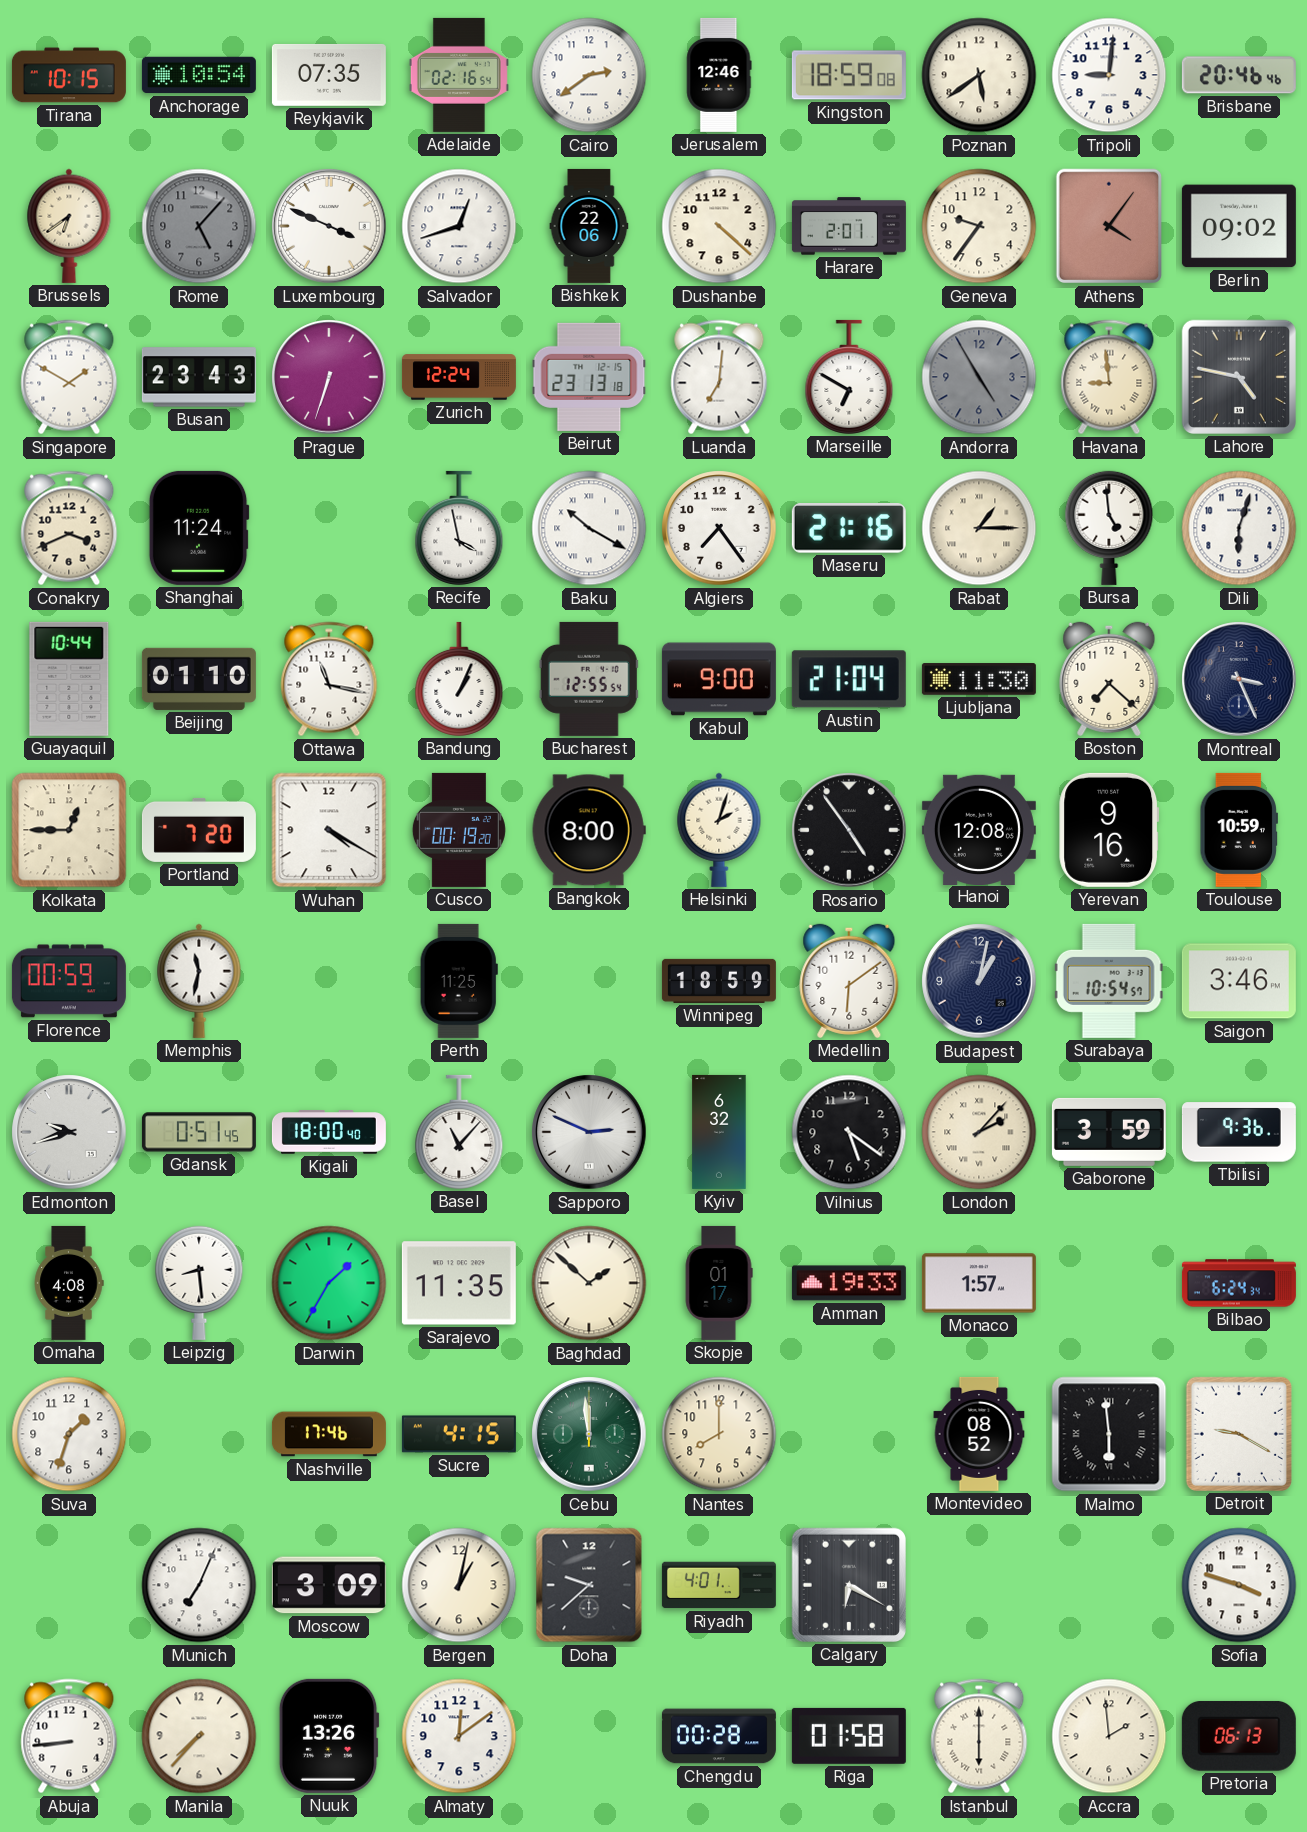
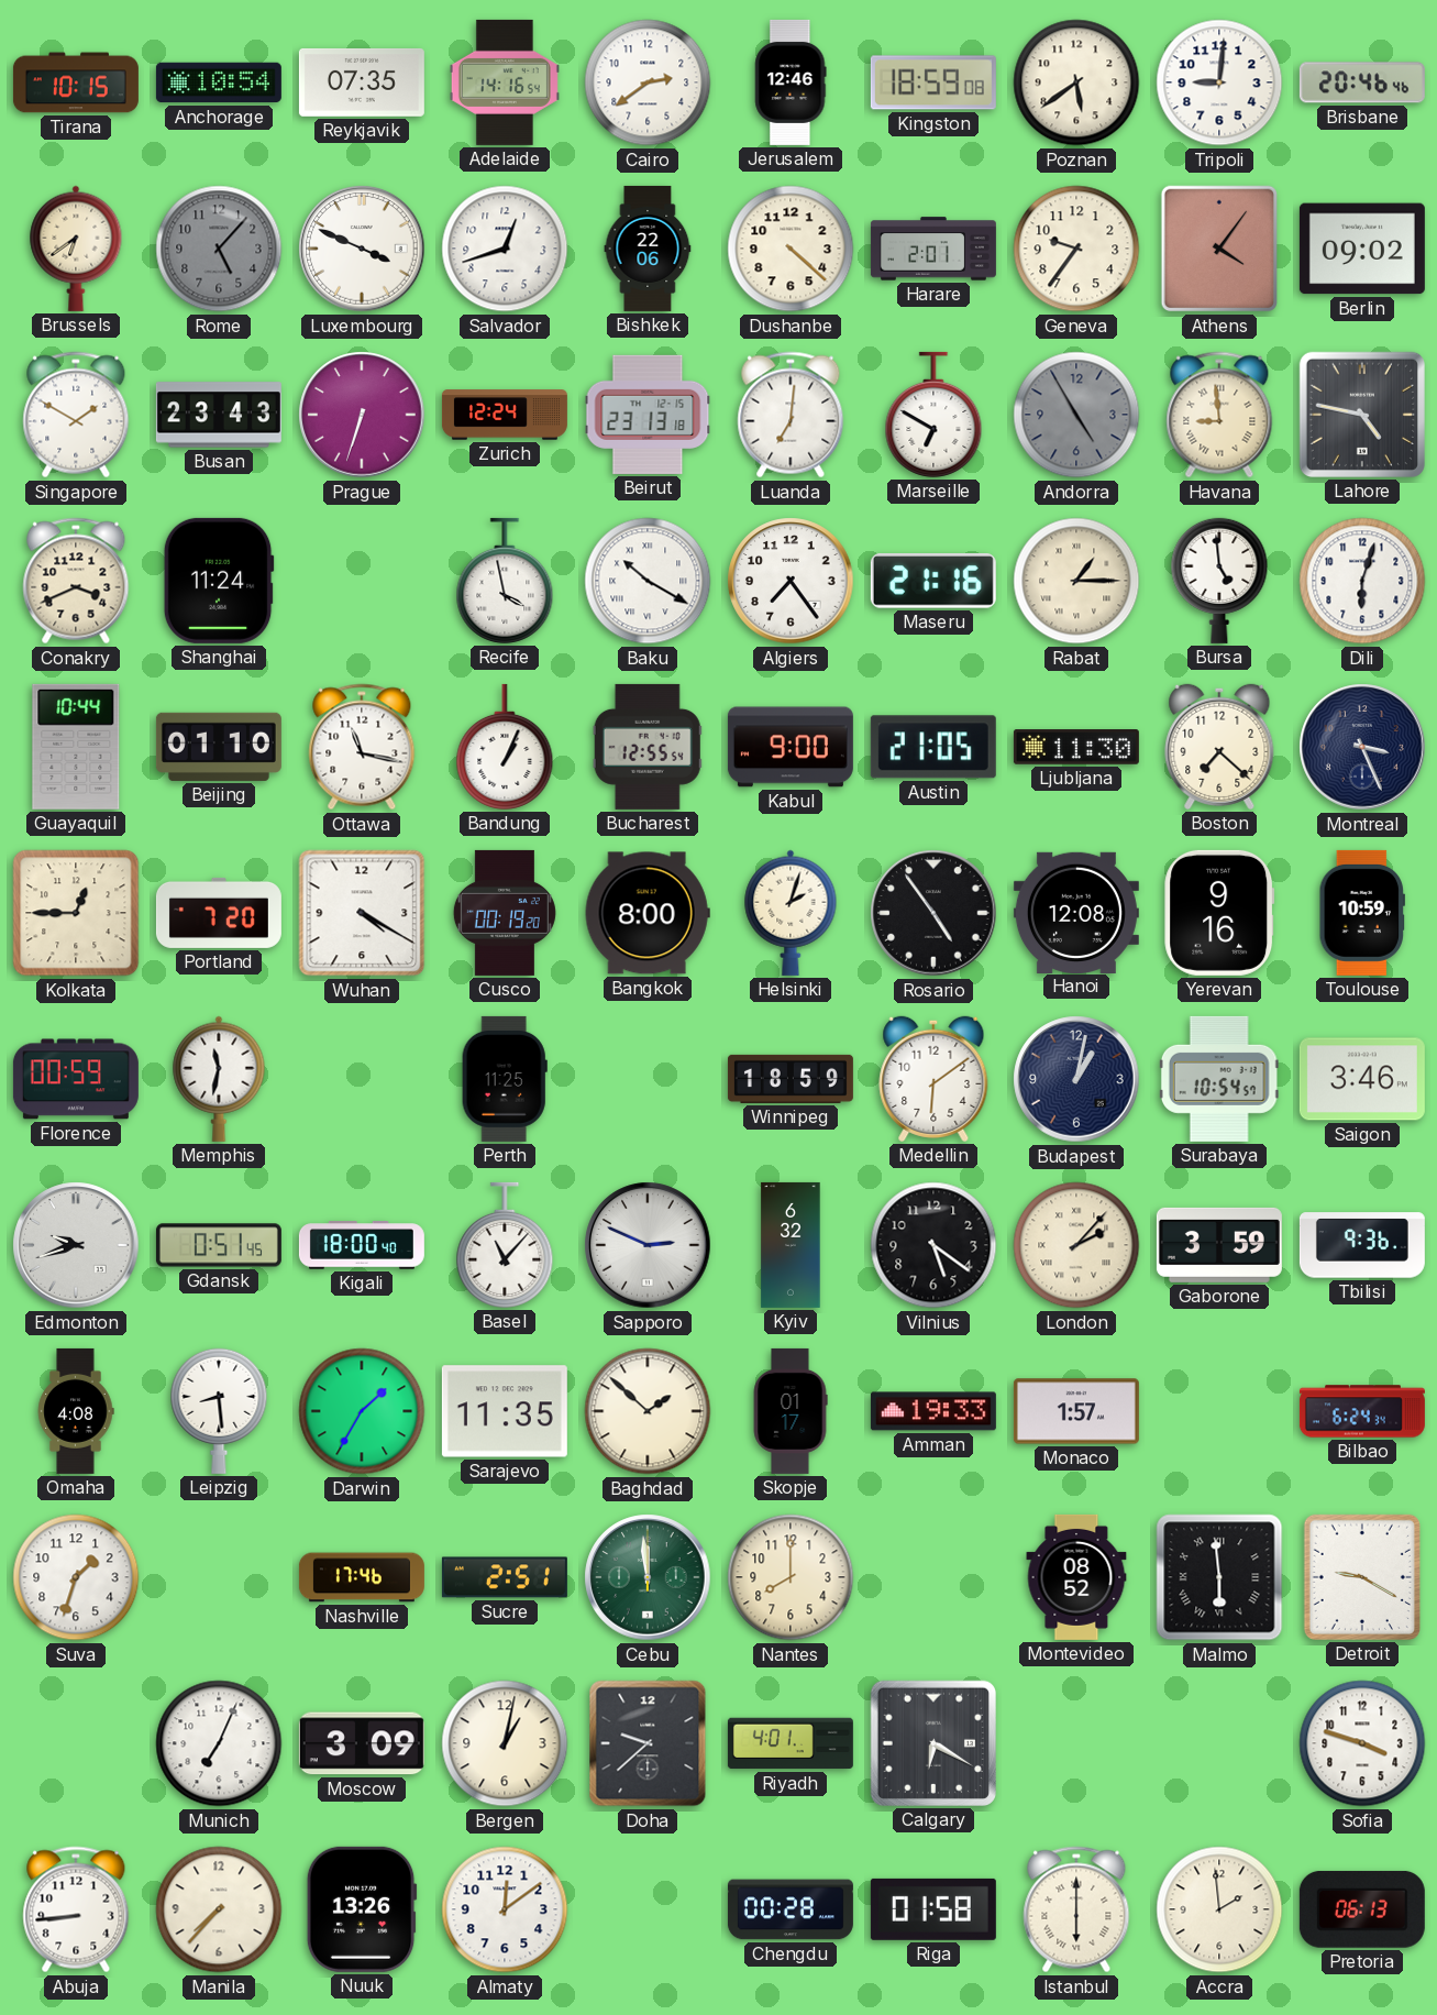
Adelaide: 02:16 -> 14:16 (505, 82)
Austin: 21:04 -> 21:05 (933, 747)
Sucre: 4:15 -> 2:51 (505, 1577)
